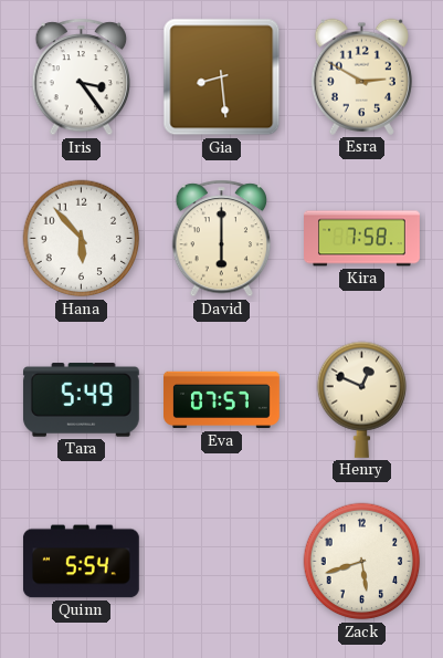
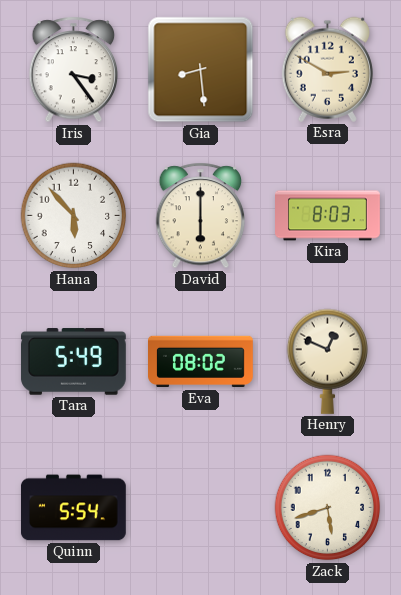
Kira: 7:58 -> 8:03 (328, 216)
Eva: 07:57 -> 08:02 (201, 362)
